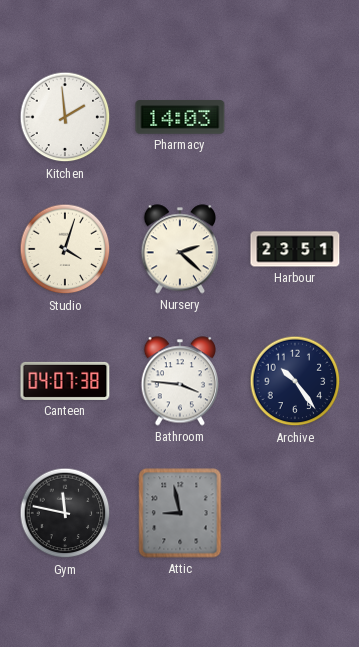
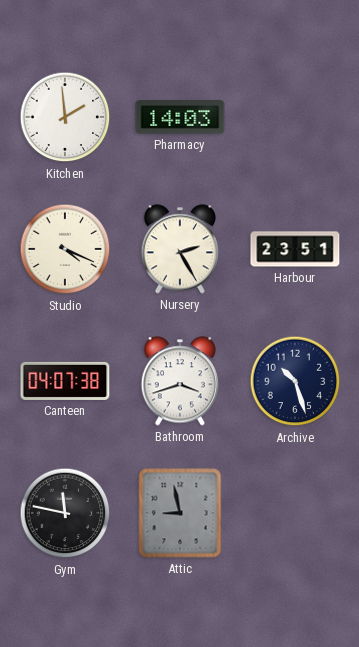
Studio: 4:03 -> 4:19 (65, 249)
Nursery: 2:22 -> 2:25 (180, 249)
Bathroom: 3:46 -> 3:42 (180, 381)
Archive: 10:24 -> 10:27 (295, 381)
